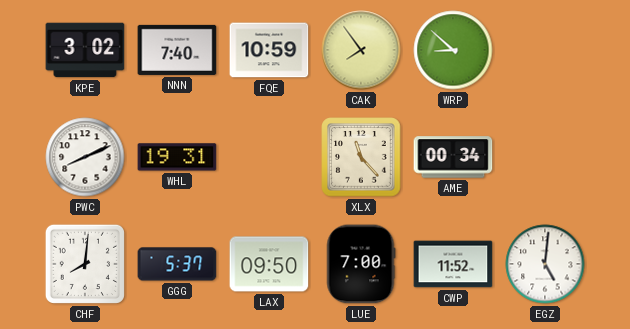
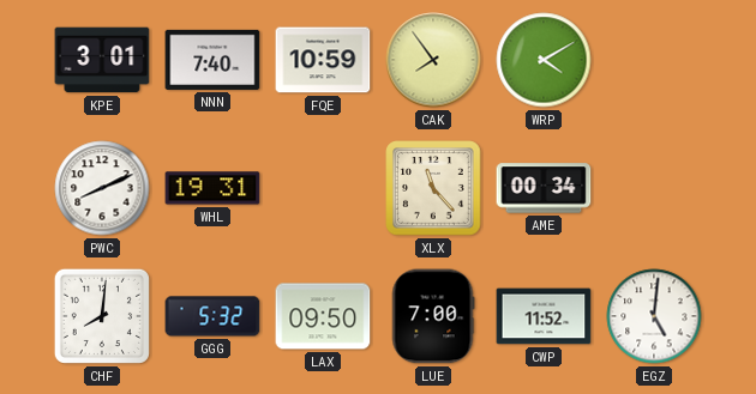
KPE: 3:02 -> 3:01 (102, 60)
WRP: 8:52 -> 4:10 (544, 60)
GGG: 5:37 -> 5:32 (212, 316)
